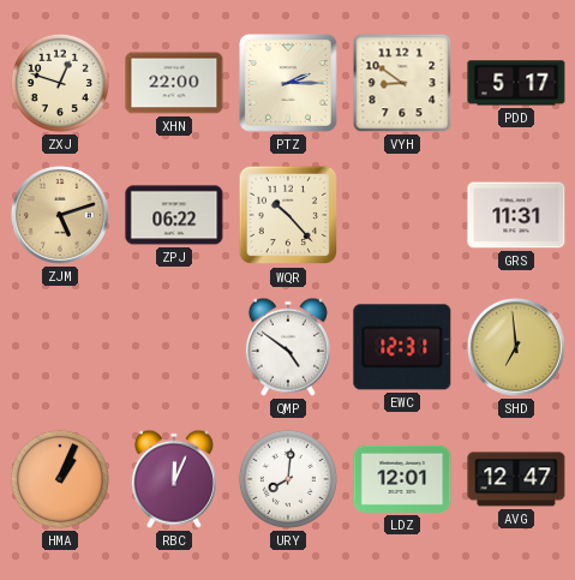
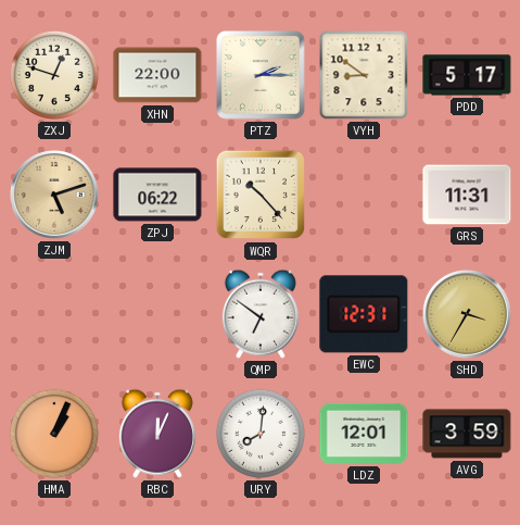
QMP: 4:51 -> 6:51 (261, 314)
SHD: 6:59 -> 3:35 (468, 315)
AVG: 12:47 -> 3:59 (467, 434)
